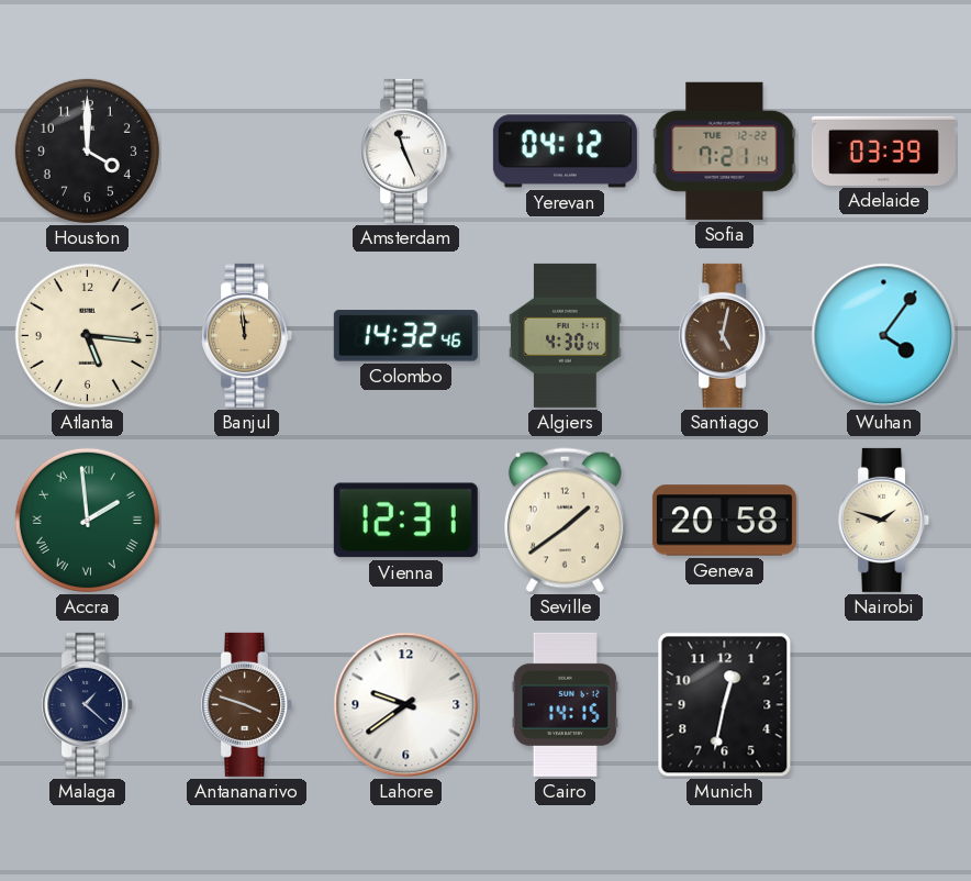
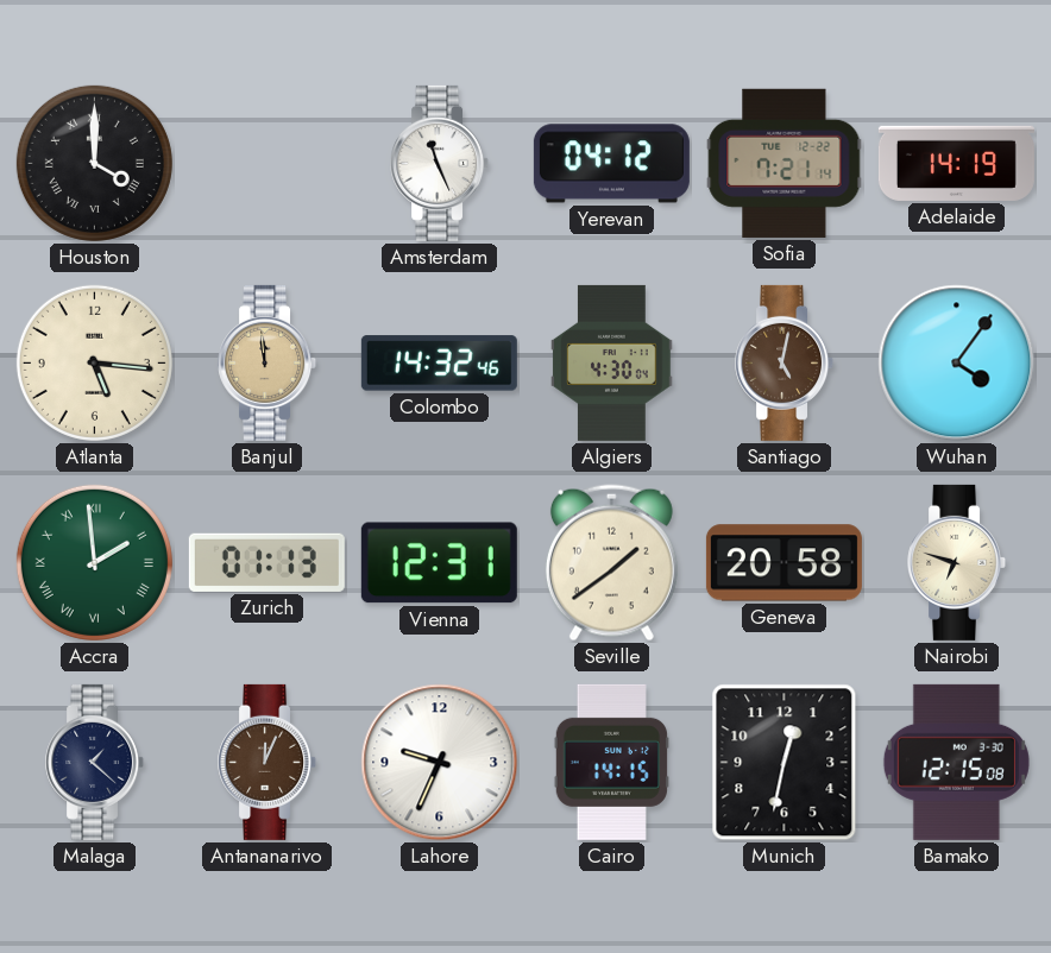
Houston numerals: Arabic -> Roman (94, 163)
Adelaide: 03:39 -> 14:19 (956, 163)
Zurich: none -> 01:13 (266, 562)
Nairobi: 1:48 -> 6:48 (957, 562)
Antananarivo: 3:48 -> 12:04 (268, 762)
Lahore: 9:39 -> 9:34 (440, 763)
Bamako: none -> 12:15 (956, 762)
